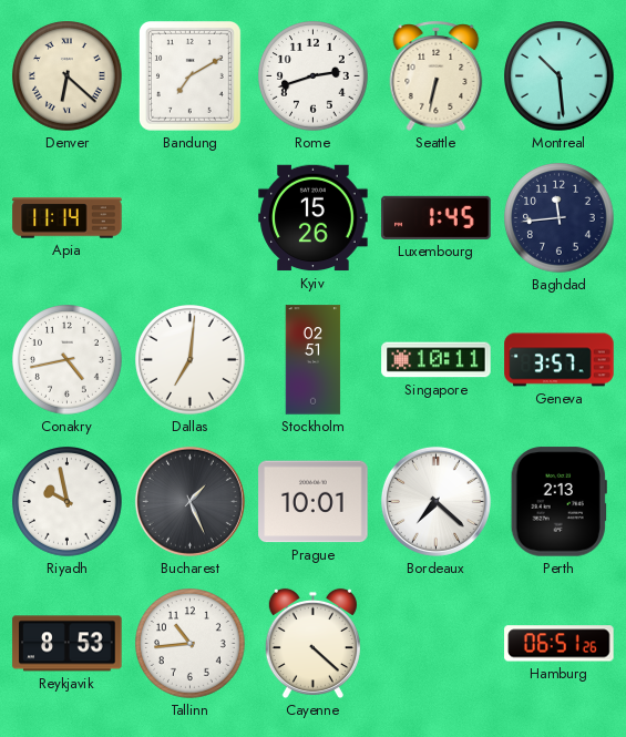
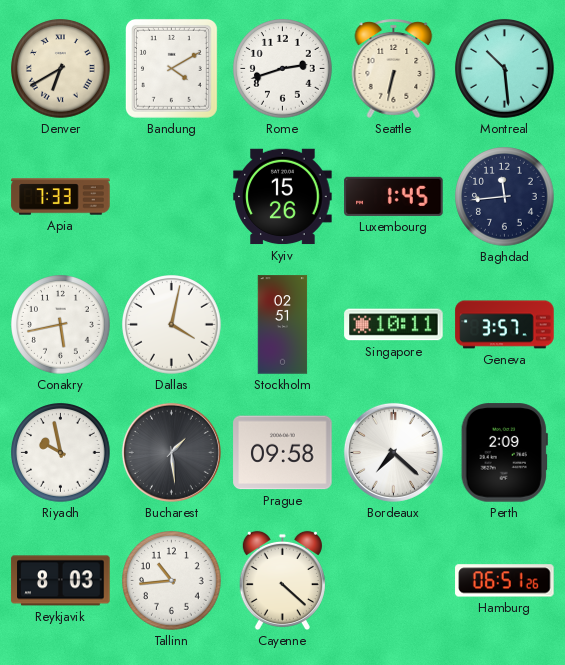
Denver: 6:22 -> 6:40 (61, 69)
Bandung: 7:10 -> 4:10 (171, 68)
Apia: 11:14 -> 7:33 (61, 197)
Conakry: 4:43 -> 5:43 (61, 325)
Dallas: 7:01 -> 4:02 (172, 325)
Bucharest: 1:26 -> 1:29 (171, 452)
Prague: 10:01 -> 09:58 (283, 453)
Perth: 2:13 -> 2:09 (504, 453)
Reykjavik: 8:53 -> 8:03 (61, 581)
